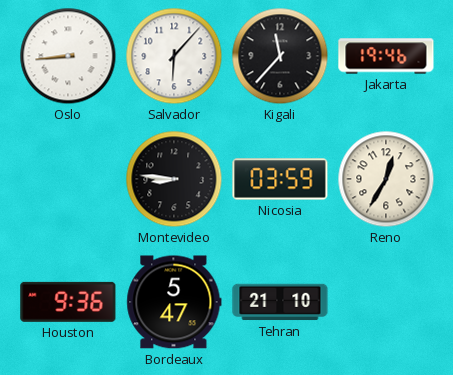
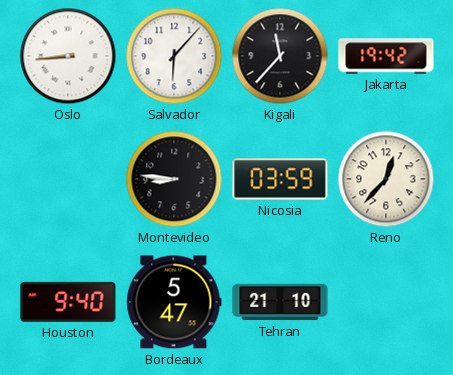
Jakarta: 19:46 -> 19:42 (386, 56)
Reno: 12:35 -> 12:37 (386, 179)
Houston: 9:36 -> 9:40 (68, 302)
